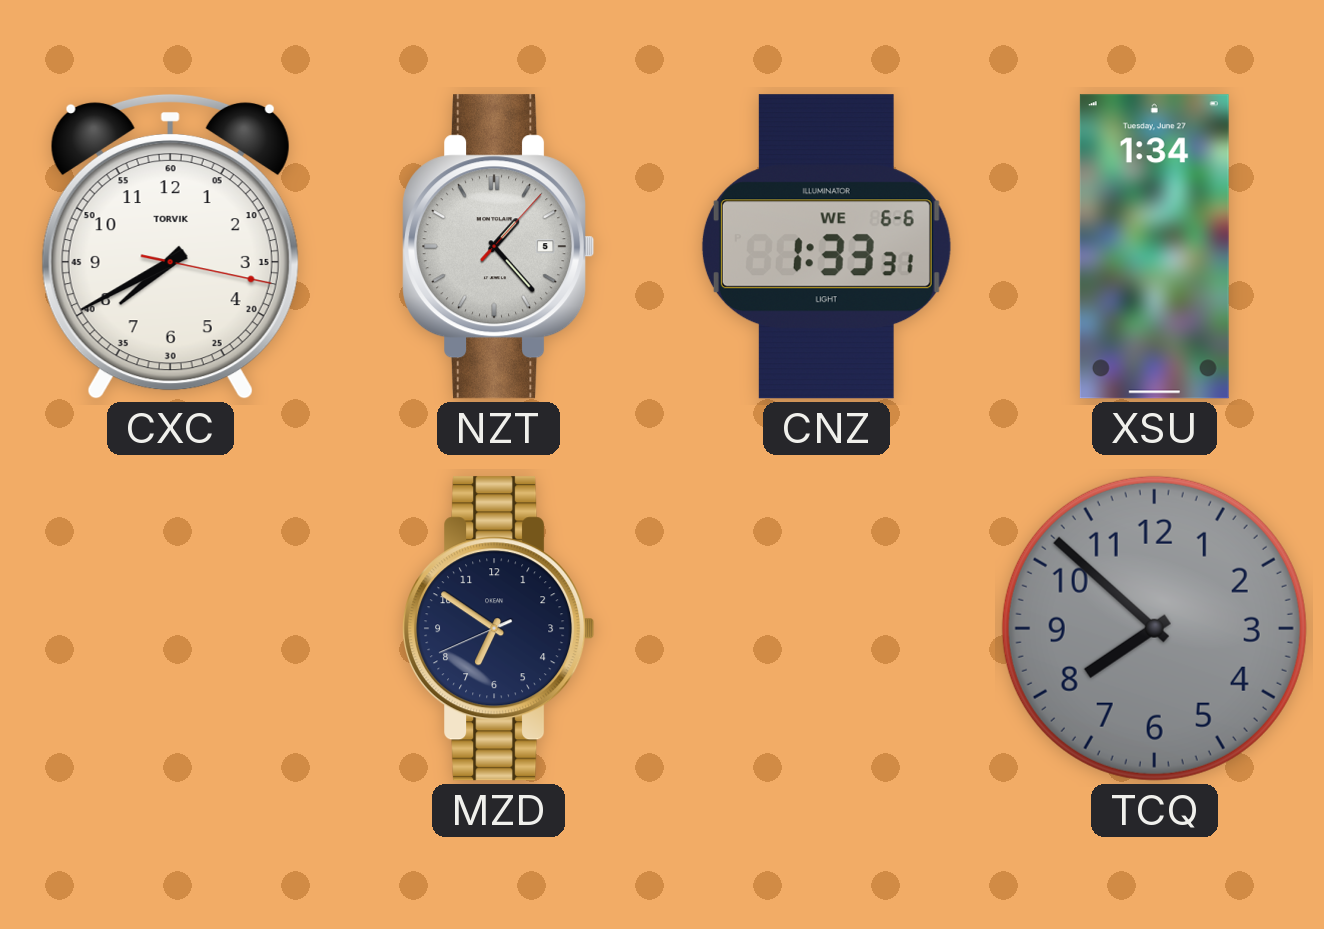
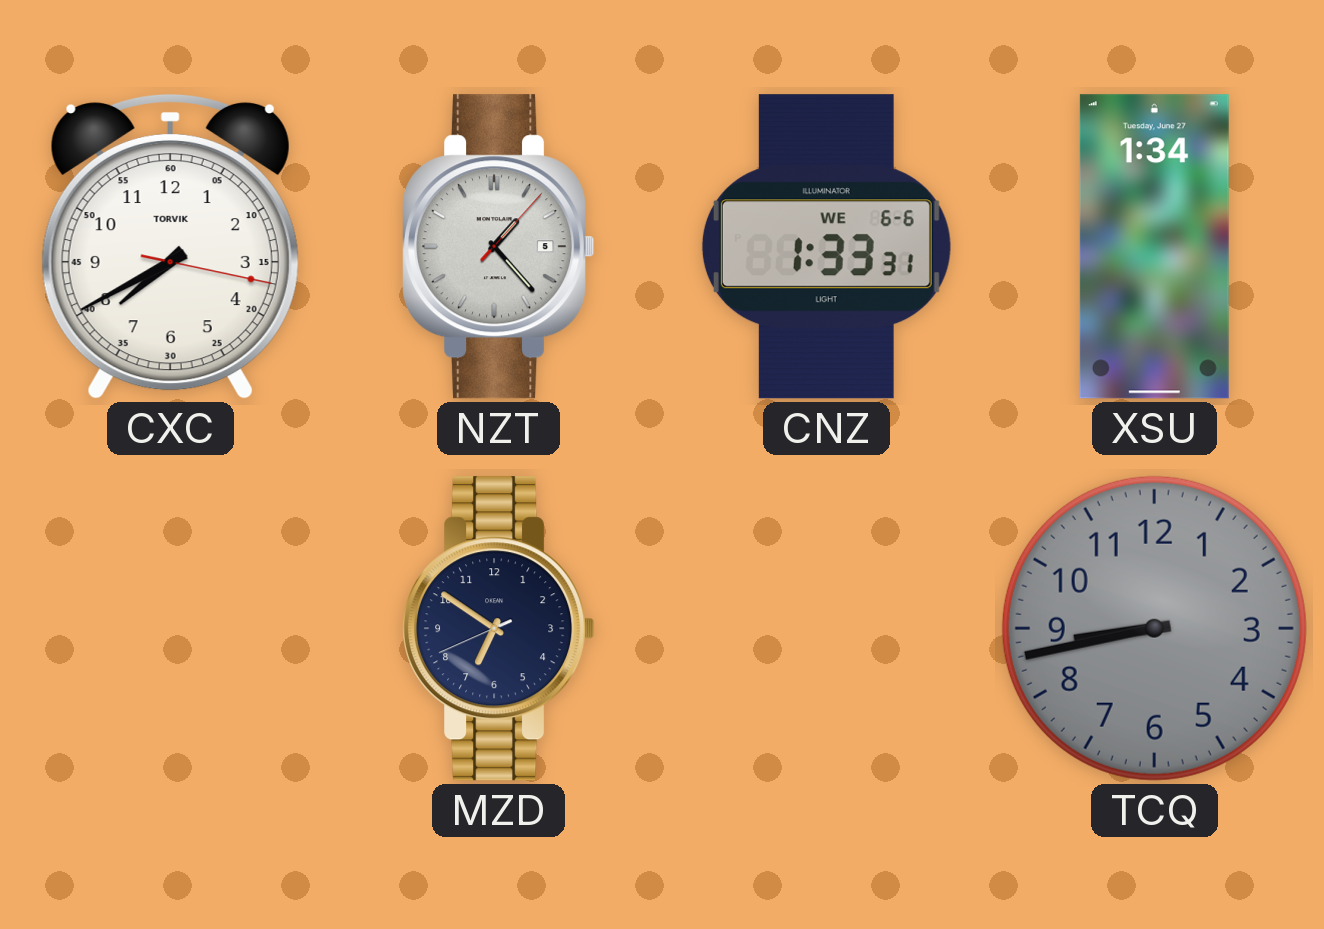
TCQ: 7:52 -> 8:43 (1154, 628)
